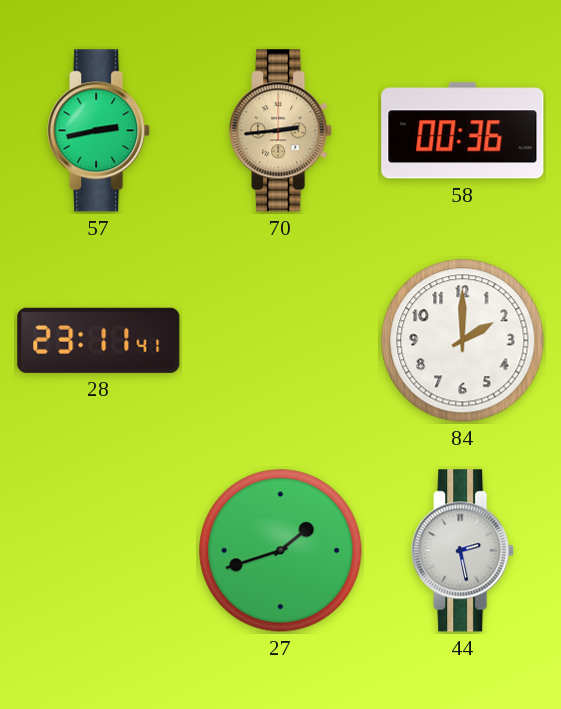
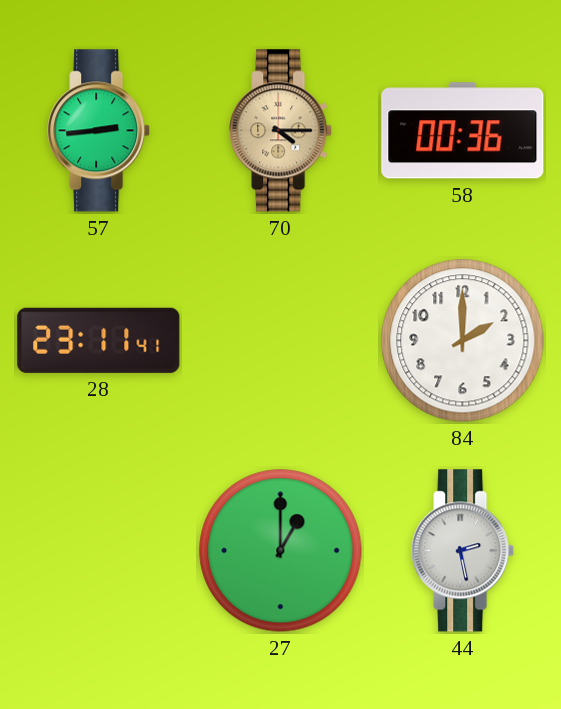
57: 2:43 -> 2:44 (99, 131)
70: 2:44 -> 4:15 (281, 131)
27: 1:42 -> 1:00 (281, 551)
